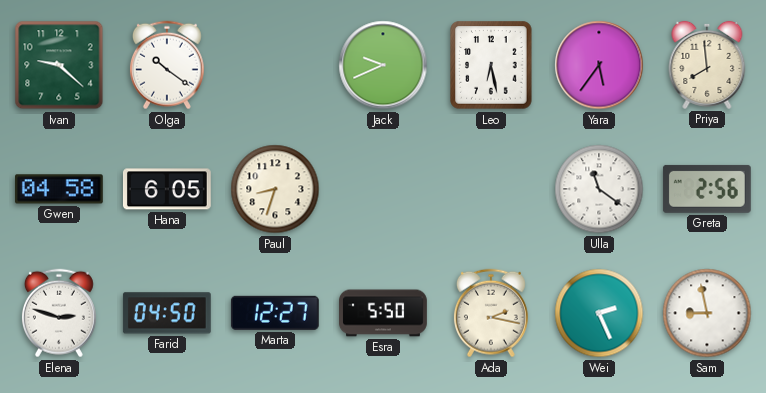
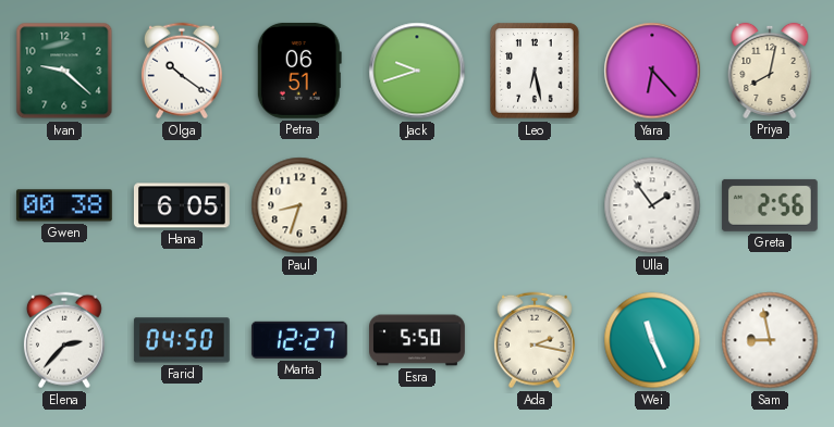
Petra: none -> 06:51 (299, 71)
Jack: 9:41 -> 9:42 (417, 71)
Yara: 5:36 -> 6:23 (652, 71)
Priya: 7:59 -> 8:02 (770, 71)
Gwen: 04:58 -> 00:38 (64, 205)
Ulla: 11:21 -> 1:54 (652, 205)
Elena: 2:48 -> 2:37 (64, 340)
Wei: 2:26 -> 11:26 (652, 340)
